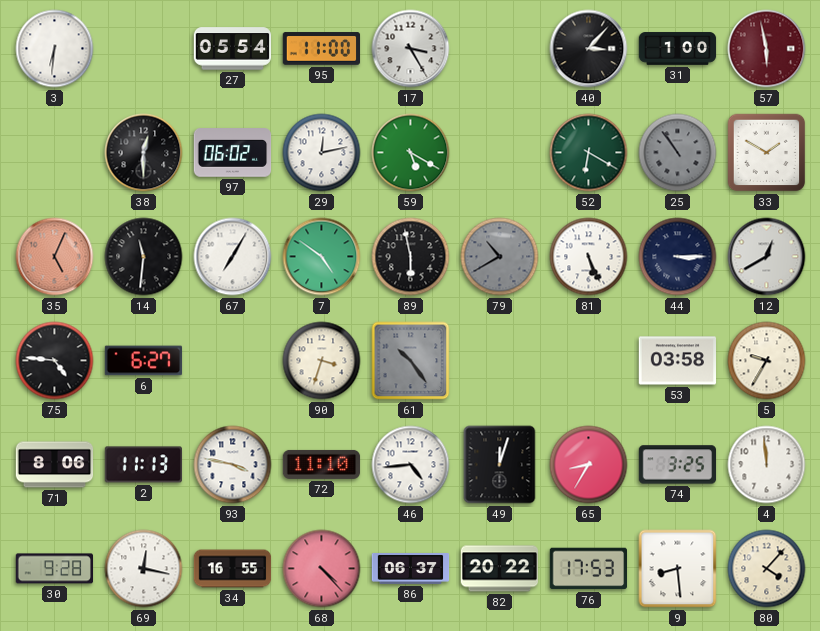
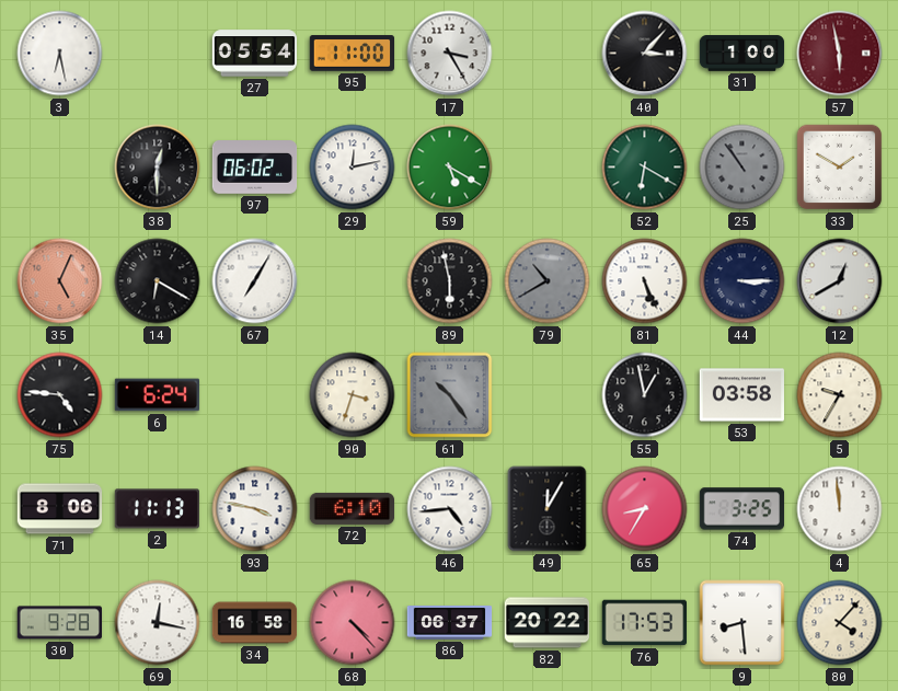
3: 6:31 -> 6:28 (60, 54)
14: 11:31 -> 6:20 (158, 281)
7: 4:51 -> none (322, 257)
6: 6:27 -> 6:24 (158, 395)
55: none -> 12:58 (645, 395)
72: 11:10 -> 6:10 (353, 508)
49: 12:03 -> 12:05 (548, 509)
34: 16:55 -> 16:58 (255, 623)
